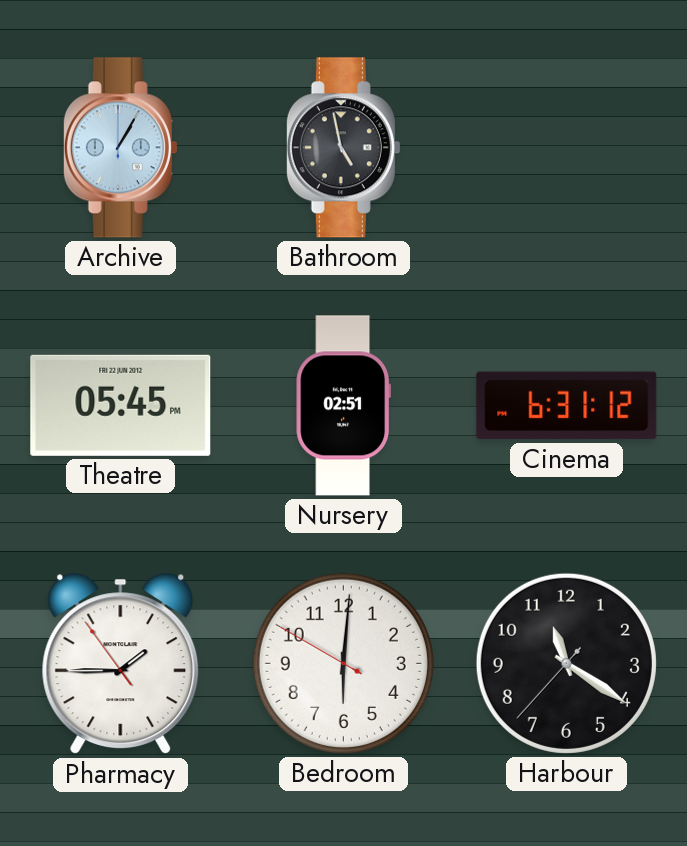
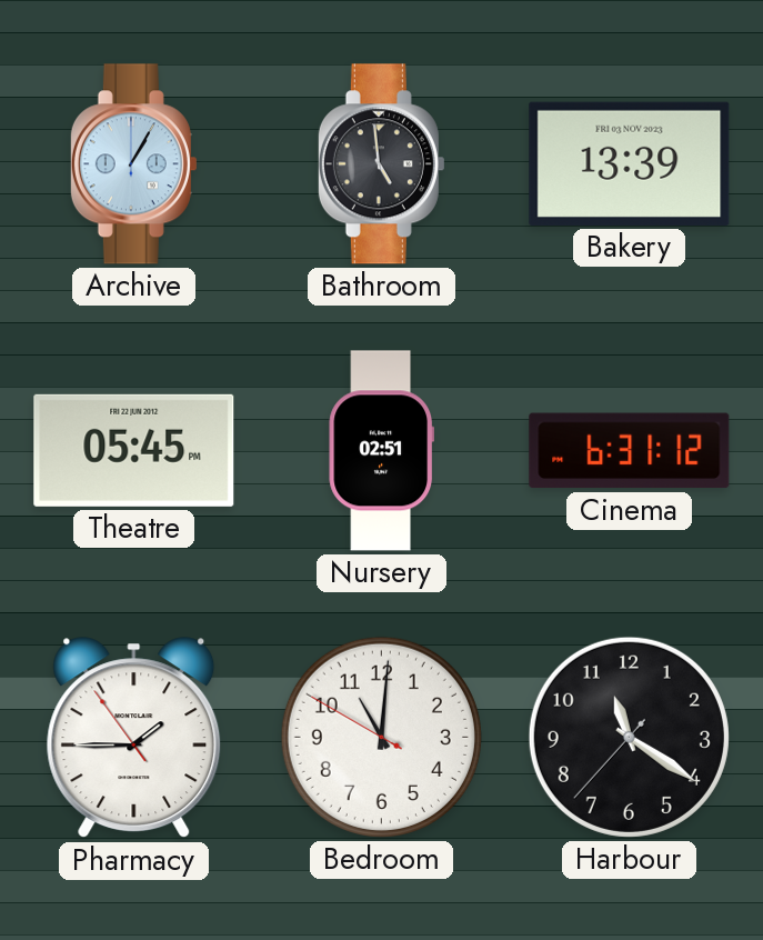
Bathroom: 4:58 -> 4:59 (381, 164)
Bakery: none -> 13:39 (630, 163)
Bedroom: 6:00 -> 11:00 (381, 737)
